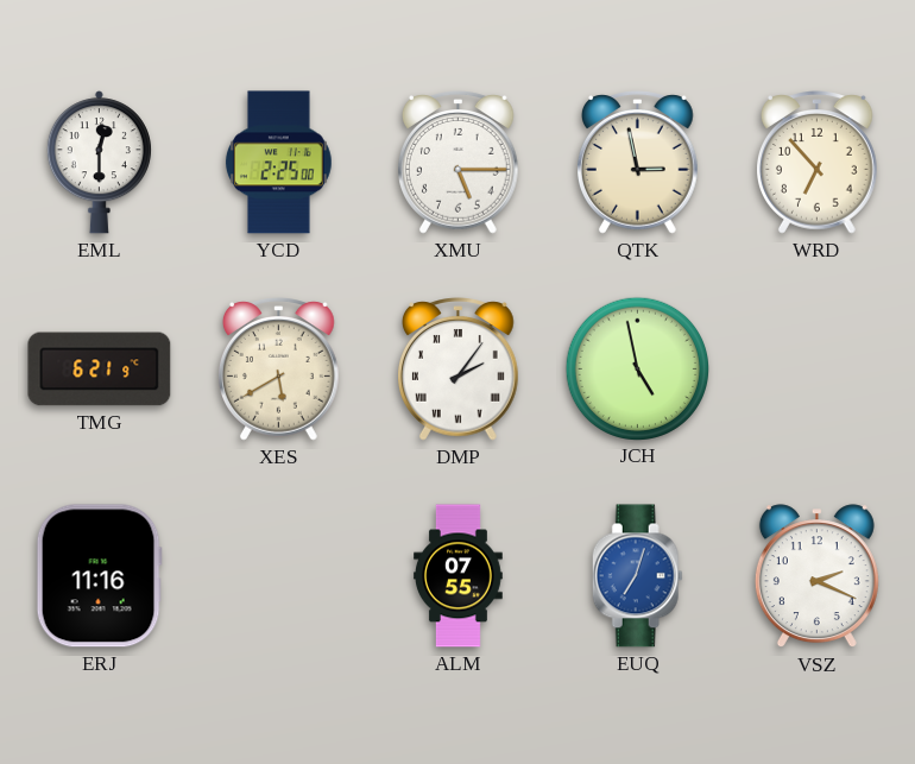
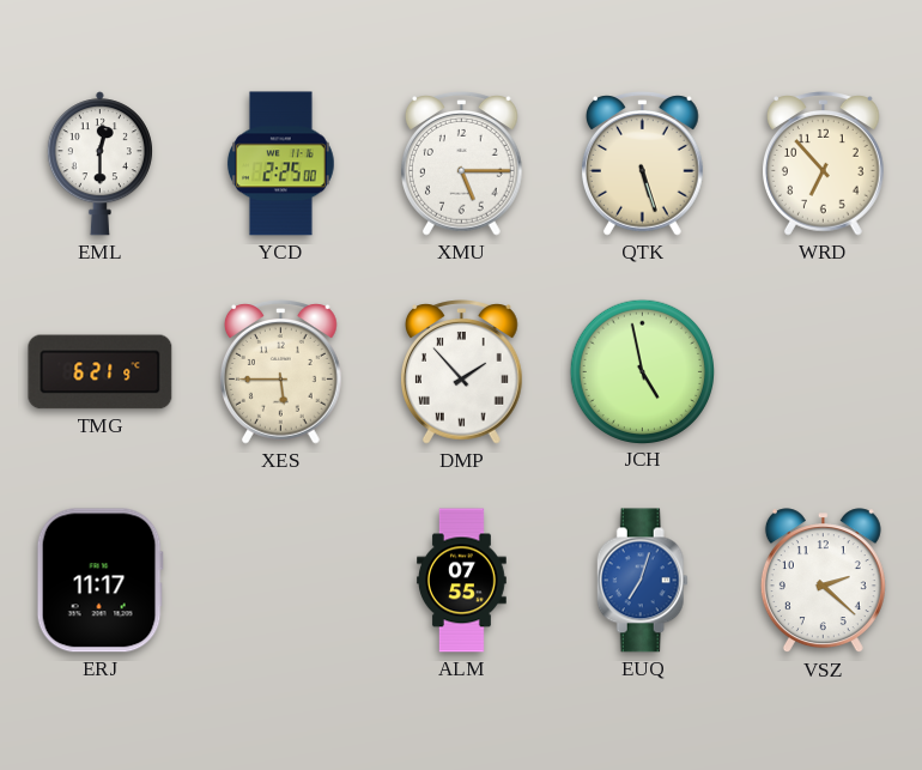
QTK: 2:58 -> 5:27 (643, 164)
XES: 5:40 -> 5:45 (281, 372)
DMP: 2:06 -> 1:53 (462, 372)
ERJ: 11:16 -> 11:17 (99, 581)
VSZ: 2:19 -> 2:22 (823, 581)
